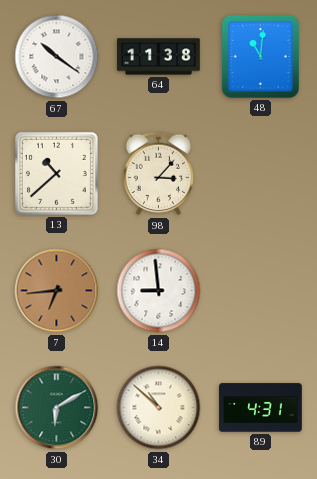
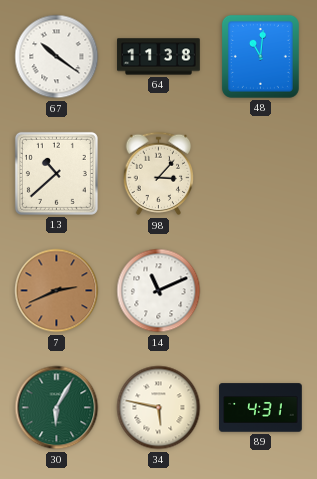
7: 6:44 -> 2:41 (57, 291)
14: 8:59 -> 11:11 (159, 291)
30: 6:10 -> 6:05 (57, 408)
34: 10:52 -> 5:47 (159, 408)
